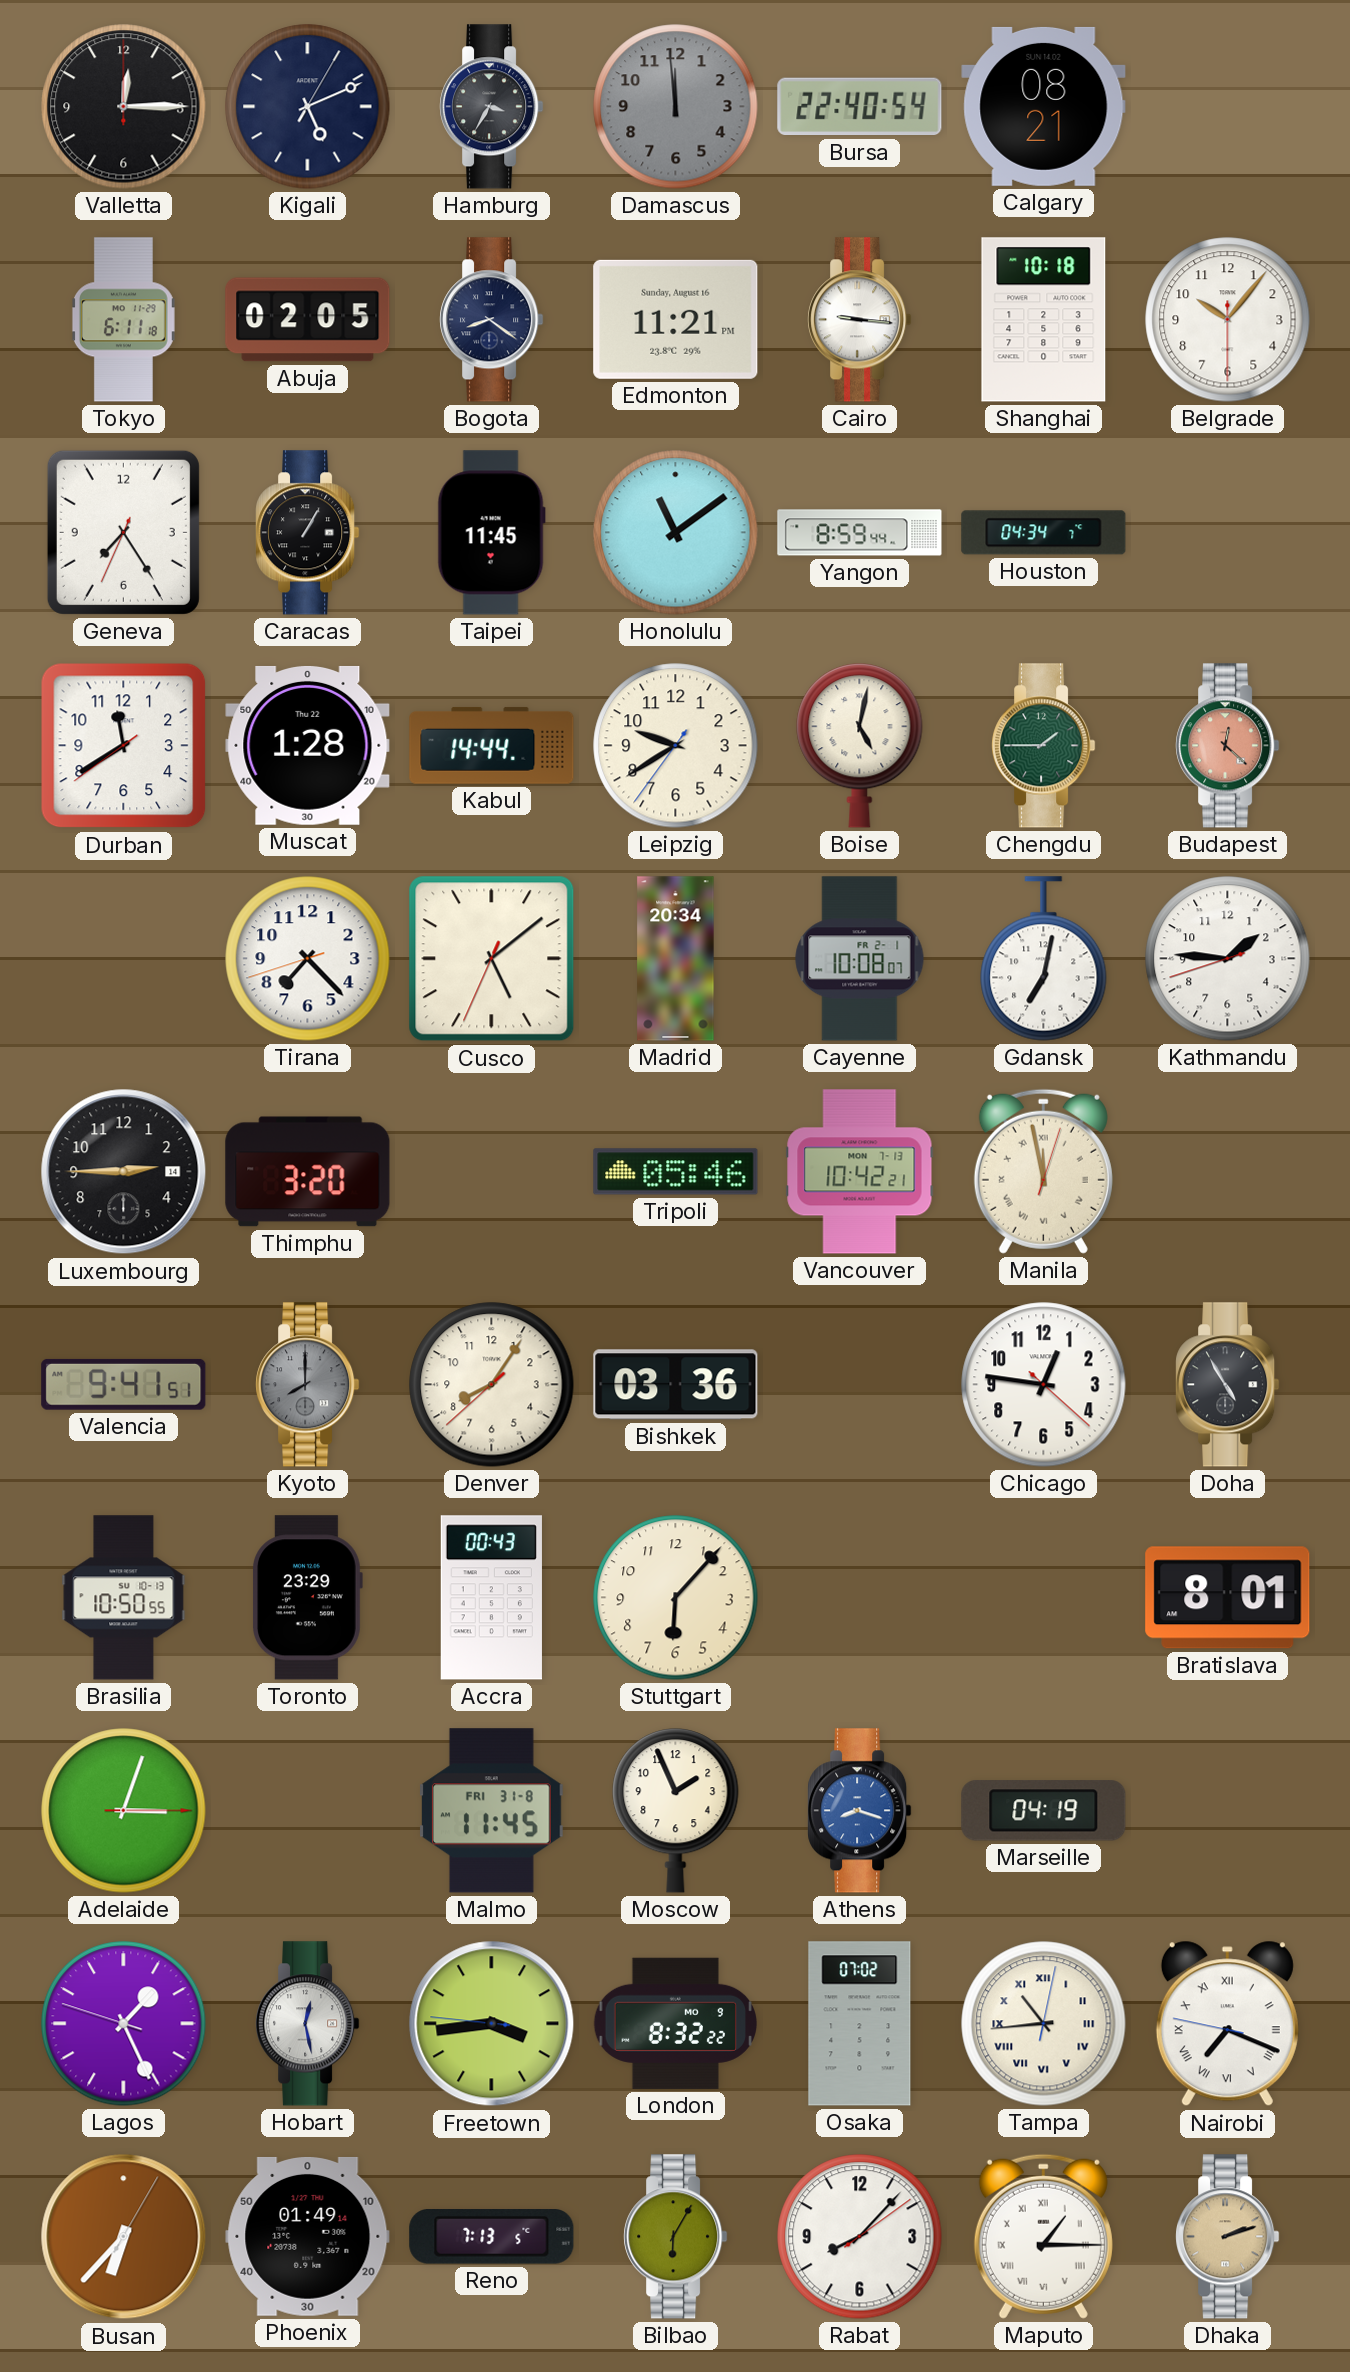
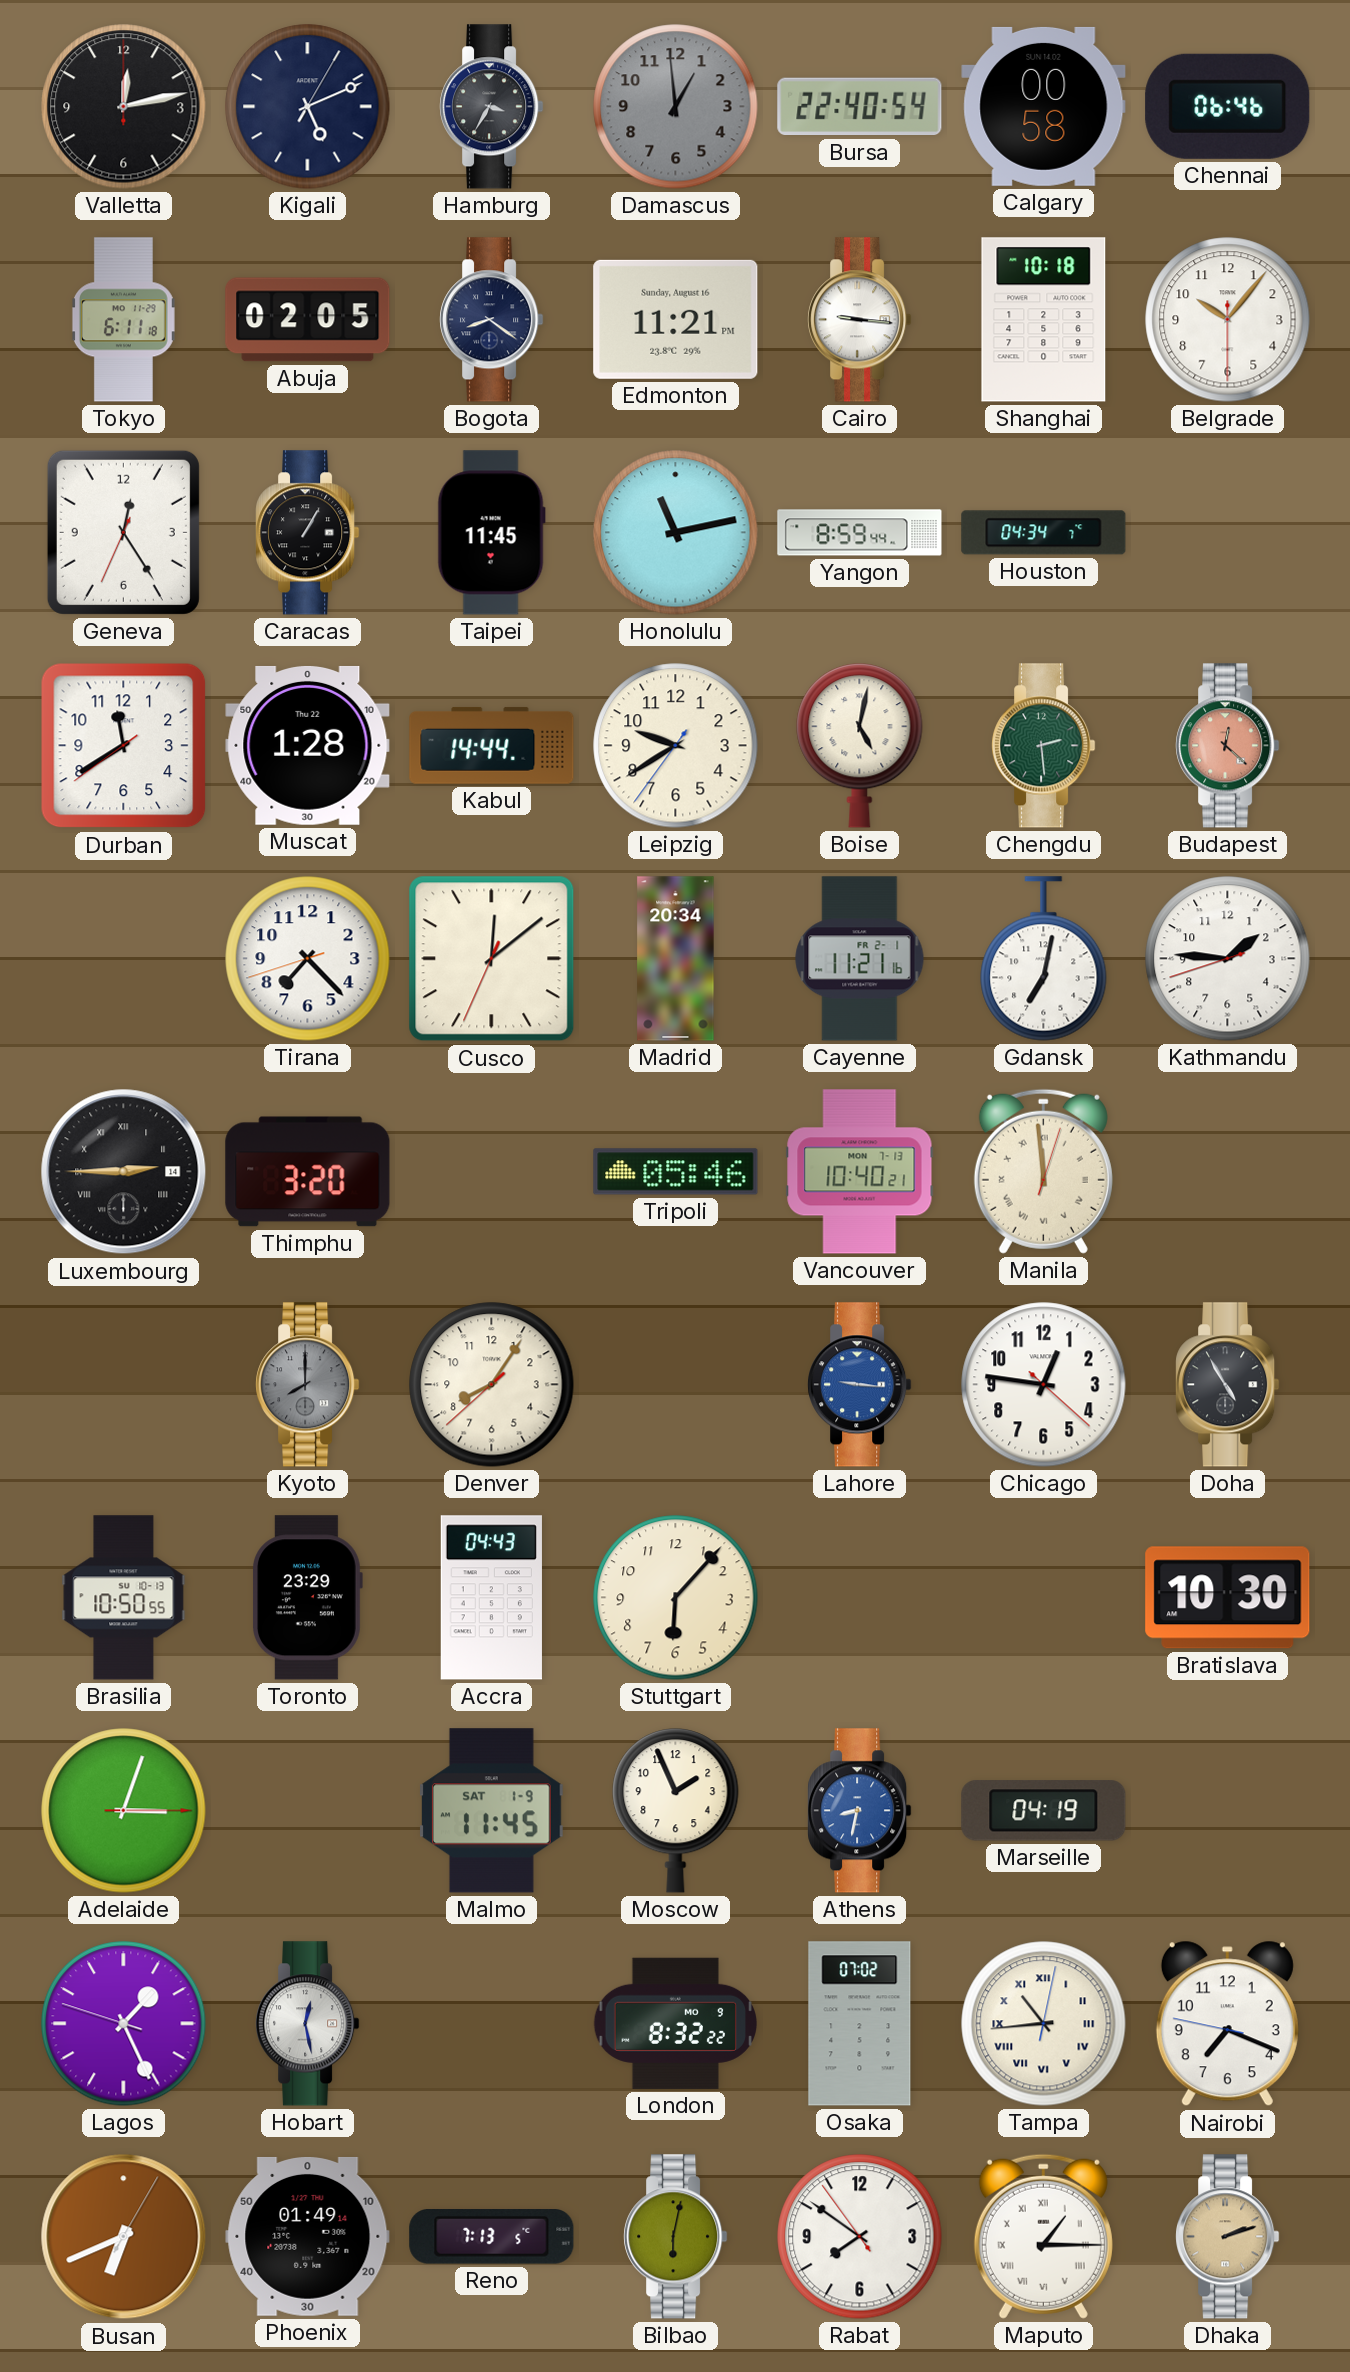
Valletta: 12:15 -> 12:13 (124, 107)
Damascus: 11:59 -> 12:59 (676, 107)
Calgary: 08:21 -> 00:58 (1044, 106)
Chennai: none -> 06:46 (1228, 106)
Geneva: 7:24 -> 12:24 (123, 532)
Honolulu: 11:09 -> 11:13 (676, 533)
Chengdu: 1:45 -> 2:29 (1044, 746)
Cusco: 5:08 -> 12:08 (492, 959)
Cayenne: 10:08 -> 11:21 (860, 959)
Luxembourg numerals: Arabic -> Roman (124, 1172)
Vancouver: 10:42 -> 10:40 (860, 1172)
Manila: 11:58 -> 11:59 (1043, 1171)
Valencia: 9:41 -> none (124, 1384)
Bishkek: 03:36 -> none (676, 1385)
Lahore: none -> 9:16 (860, 1385)
Accra: 00:43 -> 04:43 (491, 1598)
Bratislava: 8:01 -> 10:30 (1228, 1598)
Malmo date: FRI 31-8 -> SAT 1-9 (492, 1811)
Athens: 8:18 -> 8:32 (860, 1811)
Freetown: 3:43 -> none (492, 2024)
Nairobi numerals: Roman -> Arabic (1227, 2024)
Busan: 6:37 -> 6:41 (124, 2237)
Bilbao: 6:05 -> 6:02 (676, 2237)
Rabat: 8:07 -> 7:50 (860, 2237)
